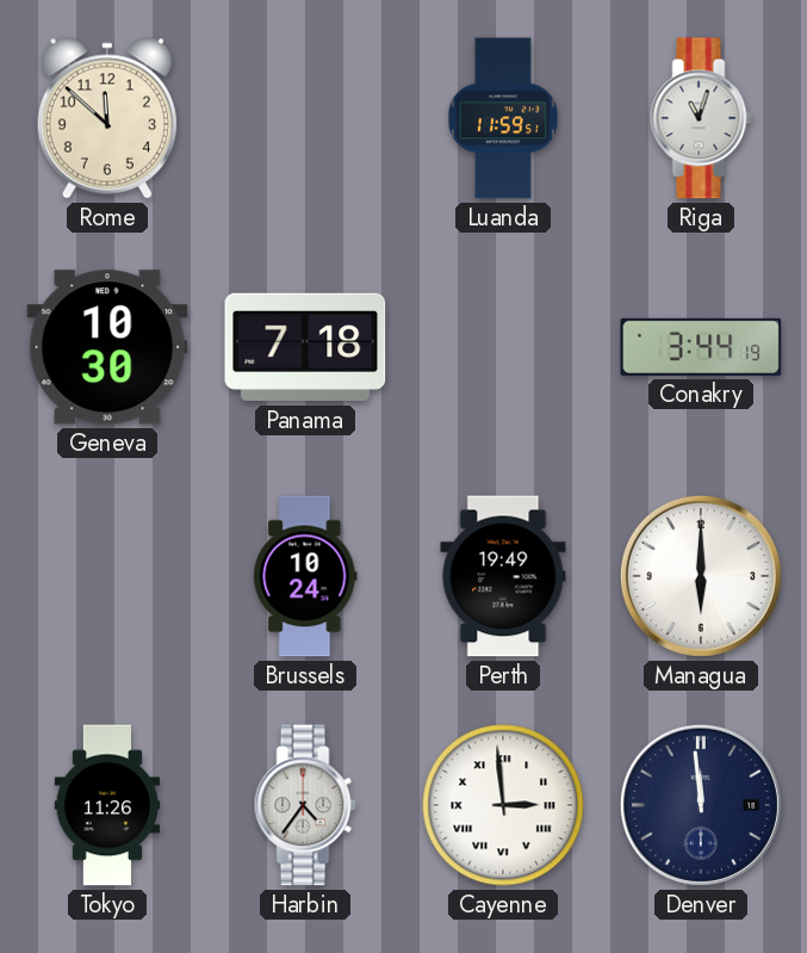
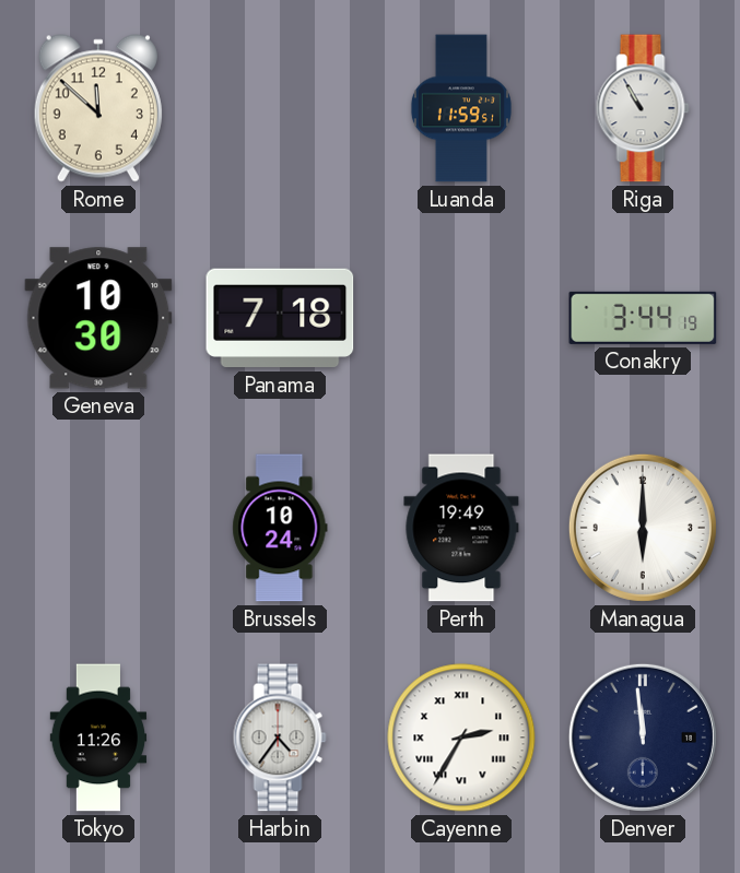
Riga: 11:03 -> 10:55 (643, 108)
Cayenne: 2:59 -> 2:35 (461, 738)
